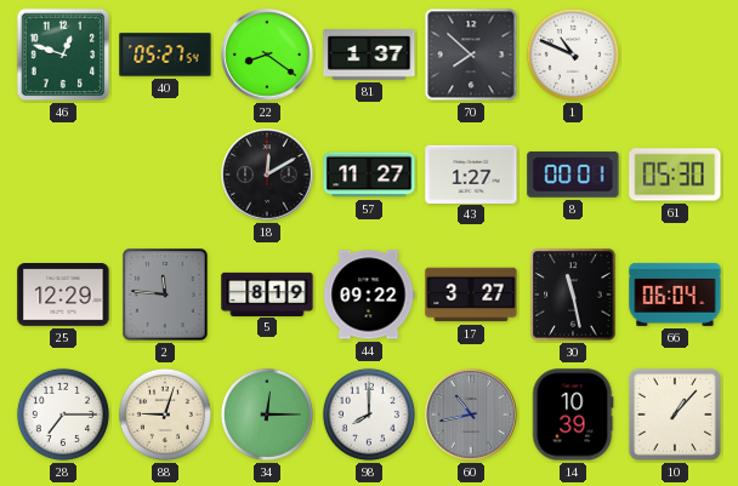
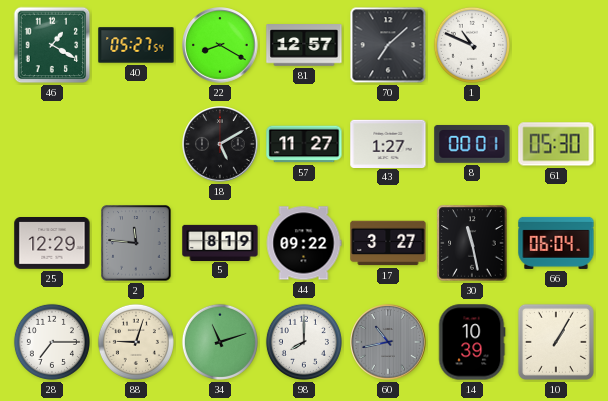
46: 12:48 -> 1:20 (52, 45)
22: 8:21 -> 8:20 (220, 45)
81: 1:37 -> 12:57 (304, 45)
70: 7:52 -> 7:08 (388, 45)
18: 12:10 -> 5:10 (220, 144)
34: 12:15 -> 11:12 (220, 342)
10: 1:07 -> 1:05 (556, 342)
